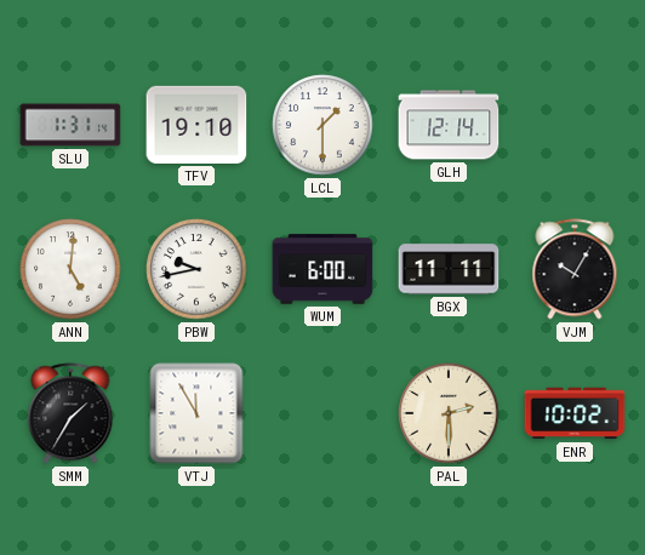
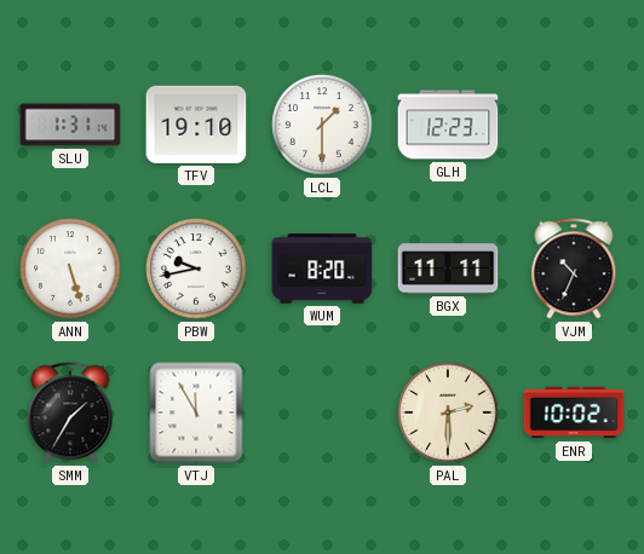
GLH: 12:14 -> 12:23 (448, 125)
ANN: 5:01 -> 5:27 (70, 269)
WUM: 6:00 -> 8:20 (322, 269)
VJM: 10:05 -> 10:34 (574, 269)
